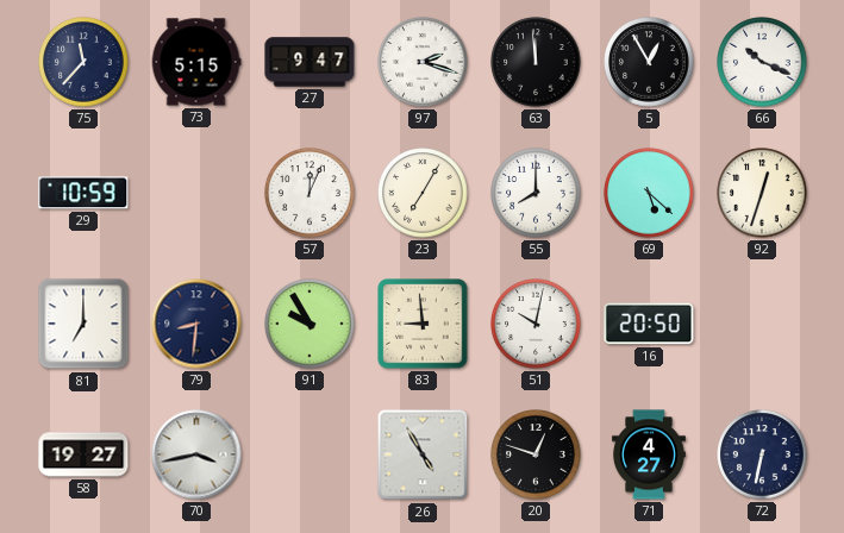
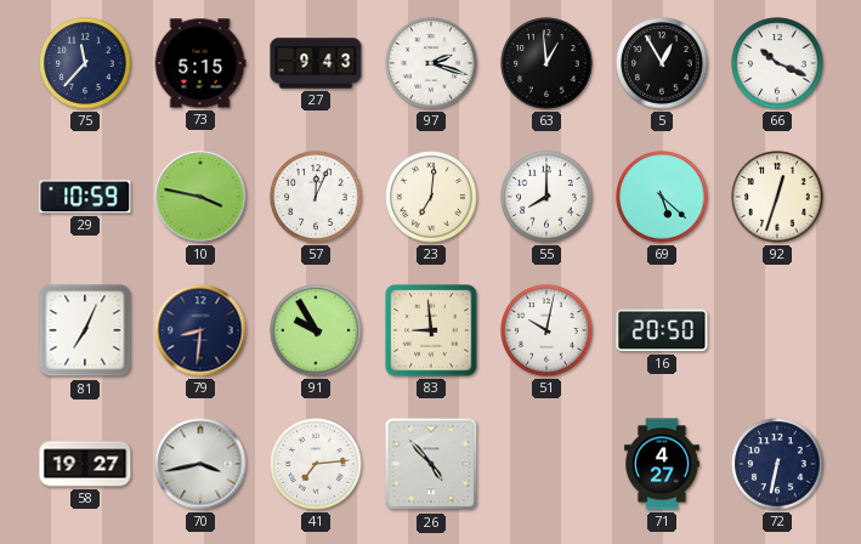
27: 9:47 -> 9:43 (316, 63)
63: 11:59 -> 12:59 (546, 63)
10: none -> 3:47 (200, 197)
23: 7:05 -> 7:01 (431, 197)
81: 7:00 -> 7:04 (85, 330)
41: none -> 7:14 (316, 464)
26: 4:55 -> 4:53 (431, 464)
20: 12:48 -> none (536, 454)
